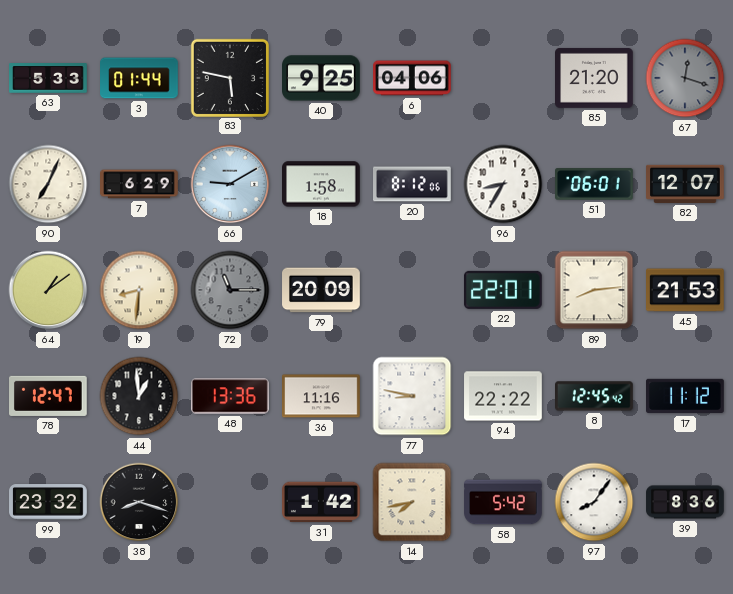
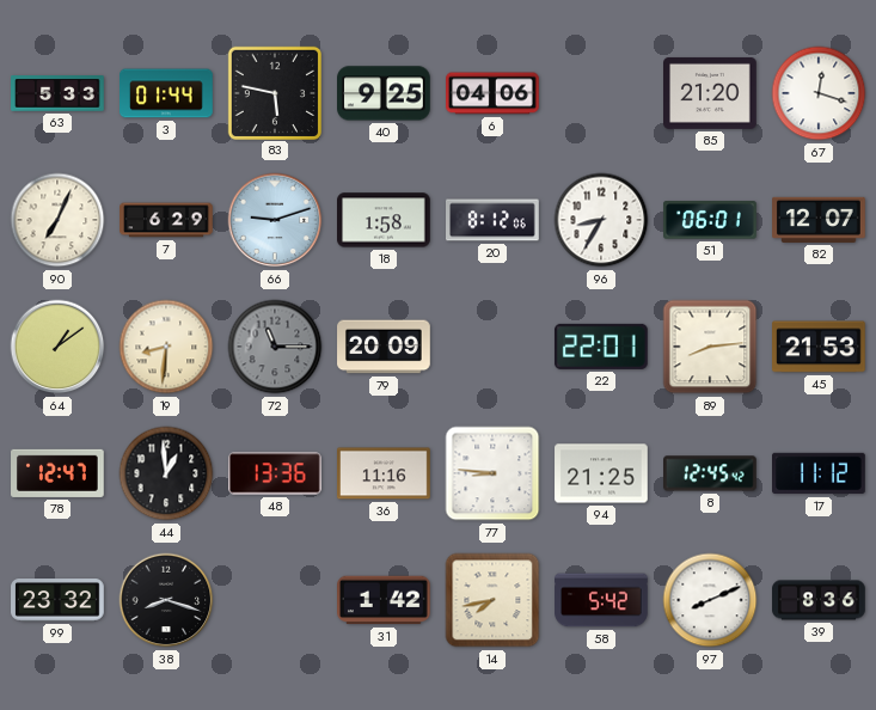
67 dial: grey -> white (819, 93)
66: 9:10 -> 9:12 (275, 220)
77: 8:47 -> 8:46 (492, 473)
94: 22:22 -> 21:25 (601, 473)
97: 8:06 -> 8:11 (710, 600)
